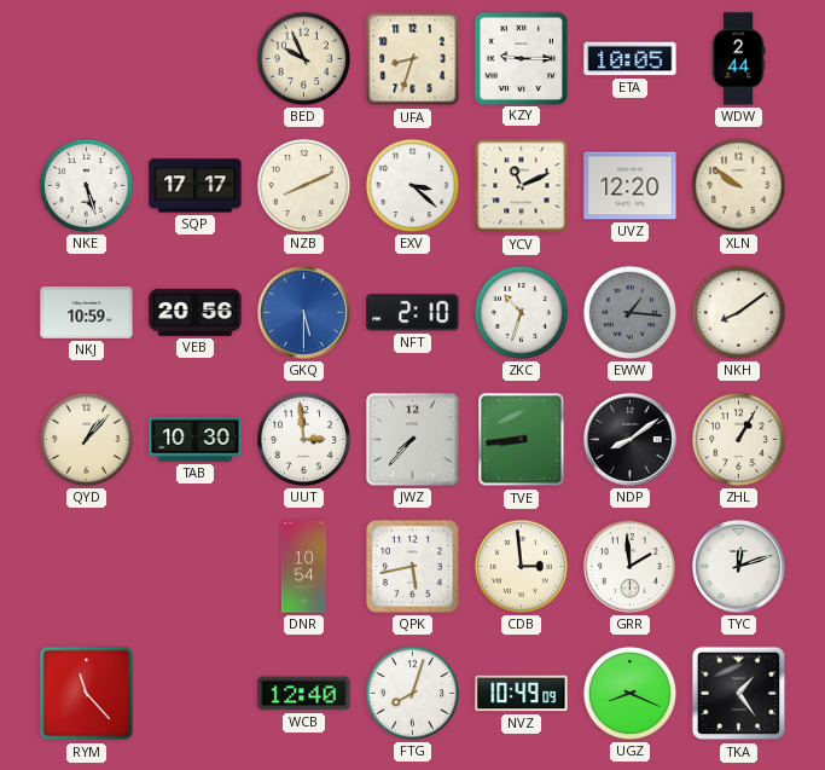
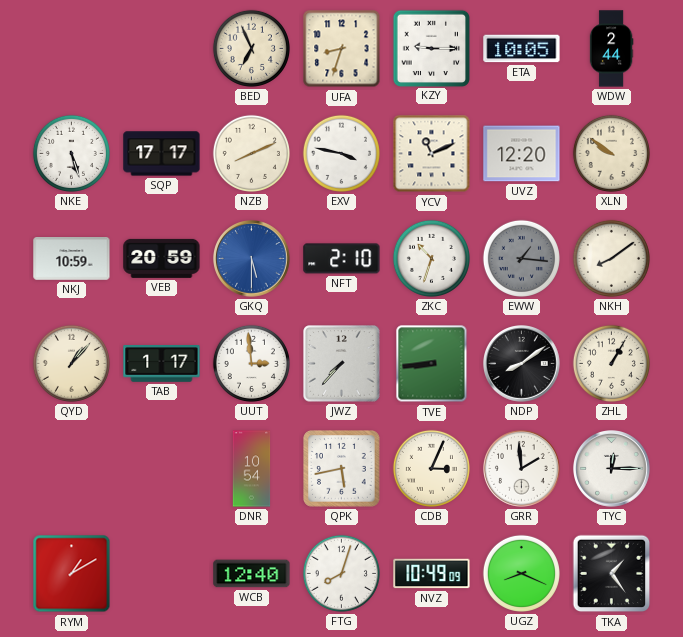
BED: 9:56 -> 6:56 (251, 48)
EXV: 3:22 -> 3:47 (341, 153)
VEB: 20:56 -> 20:59 (162, 258)
TAB: 10:30 -> 1:17 (162, 364)
CDB: 2:59 -> 3:04 (431, 468)
TYC: 12:12 -> 12:15 (612, 469)
RYM: 11:23 -> 1:10 (72, 574)
